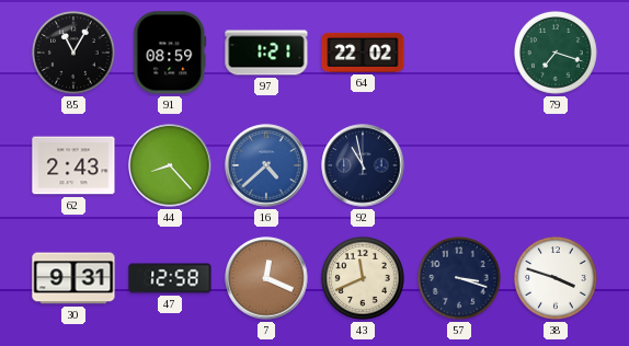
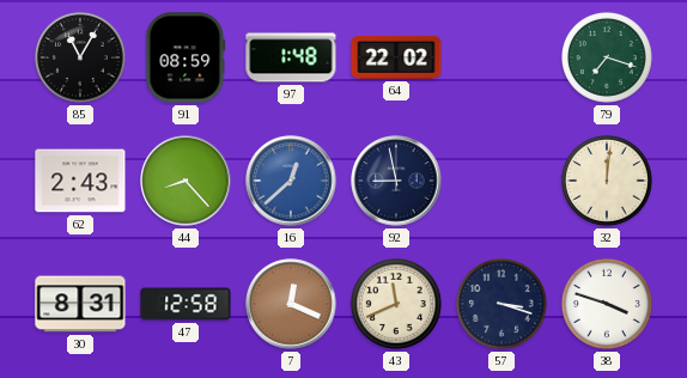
97: 1:21 -> 1:48 (291, 57)
16: 4:38 -> 12:38 (291, 181)
92: 10:58 -> 8:58 (396, 181)
32: none -> 12:01 (607, 181)
30: 9:31 -> 8:31 (80, 304)
